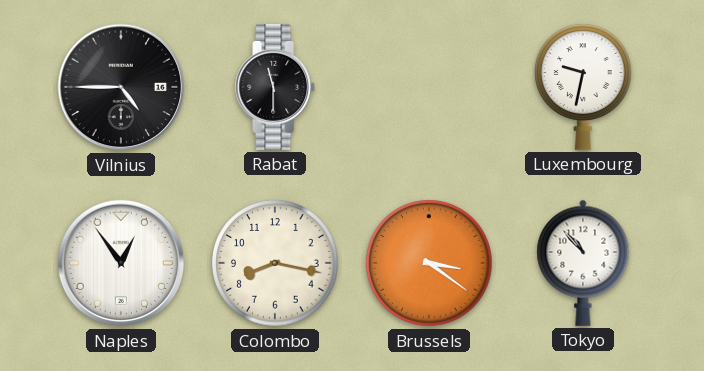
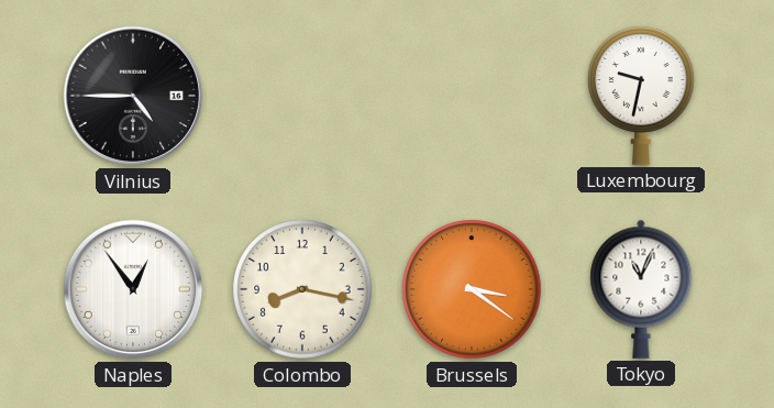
Rabat: 11:30 -> none (276, 88)
Tokyo: 10:53 -> 11:04 (641, 289)
